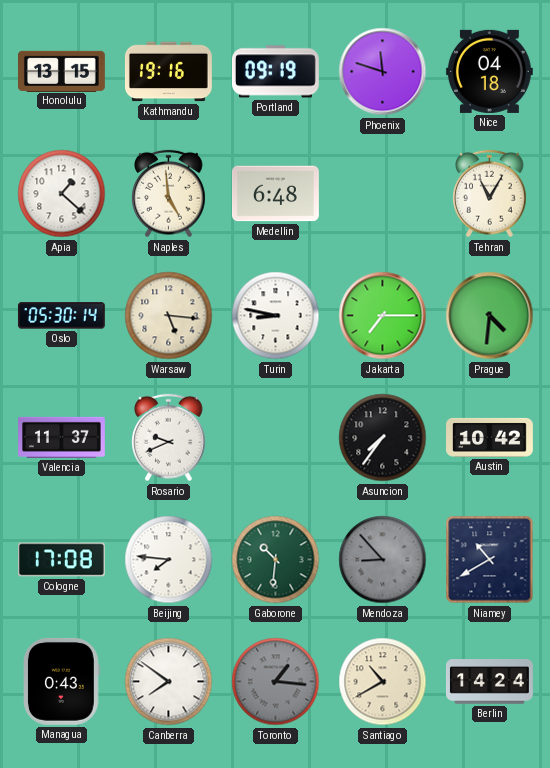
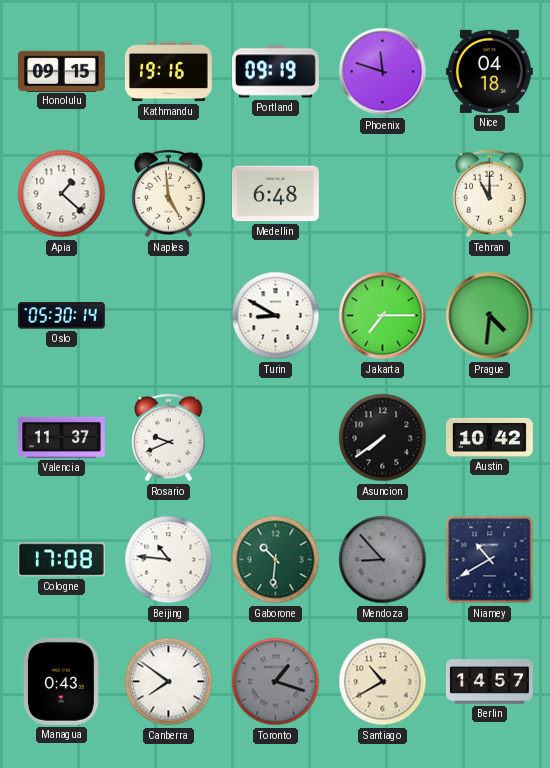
Honolulu: 13:15 -> 09:15 (62, 71)
Tehran: 11:05 -> 11:00 (490, 194)
Warsaw: 5:16 -> none (169, 316)
Turin: 8:47 -> 8:50 (276, 316)
Asuncion: 7:36 -> 7:39 (383, 438)
Beijing: 7:46 -> 10:46 (169, 560)
Toronto: 1:16 -> 1:18 (276, 682)
Berlin: 14:24 -> 14:57 (490, 682)
